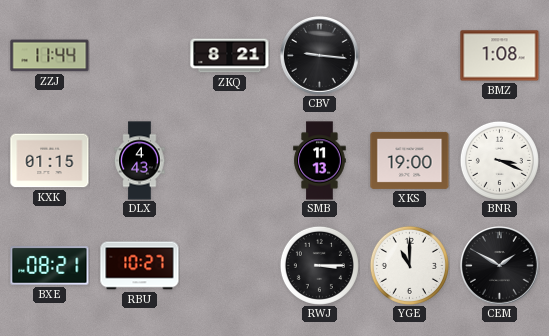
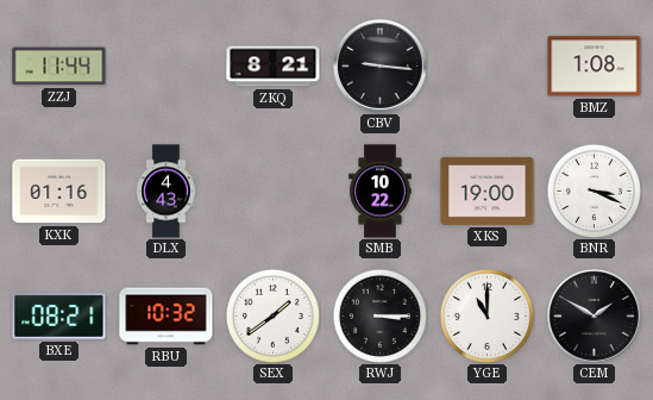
KXK: 01:15 -> 01:16 (59, 192)
SMB: 11:13 -> 10:22 (381, 192)
RBU: 10:27 -> 10:32 (167, 317)
SEX: none -> 1:39 (272, 315)
